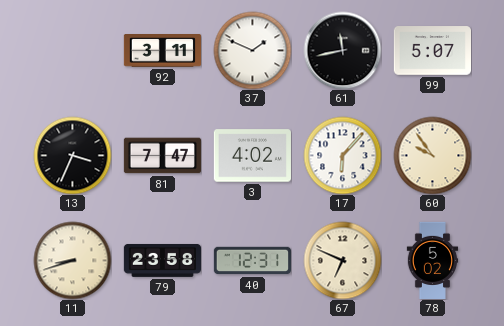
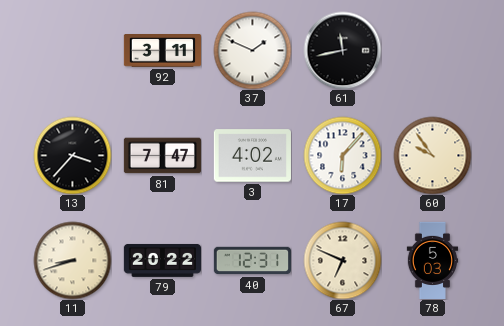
99: 5:07 -> none (432, 51)
13: 3:34 -> 3:37 (72, 155)
79: 23:58 -> 20:22 (162, 260)
78: 5:02 -> 5:03 (433, 260)
